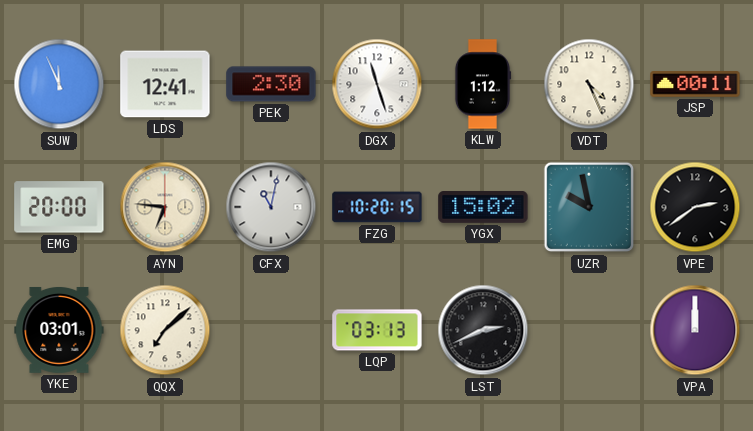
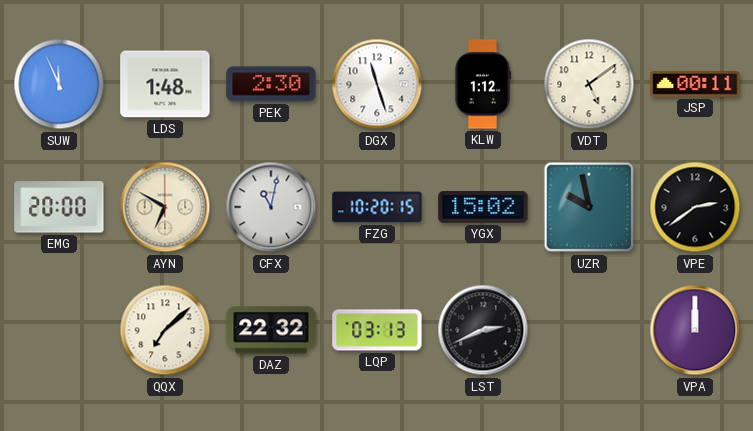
LDS: 12:41 -> 1:48 (165, 84)
VDT: 4:26 -> 5:09 (589, 84)
AYN: 6:46 -> 6:50 (165, 207)
YKE: 03:01 -> none (59, 330)
DAZ: none -> 22:32 (271, 330)
